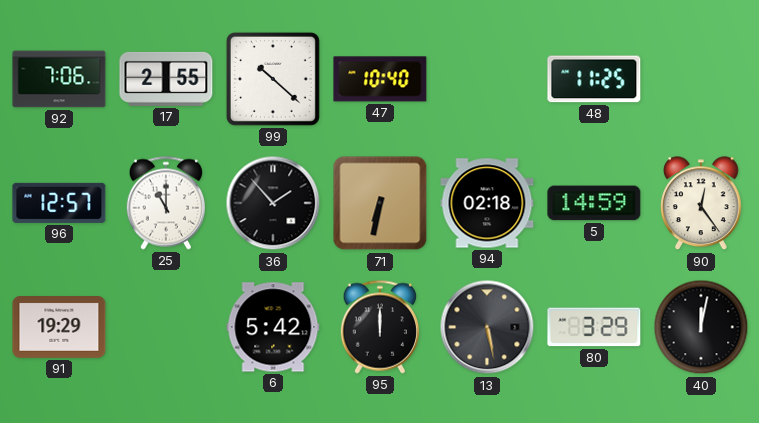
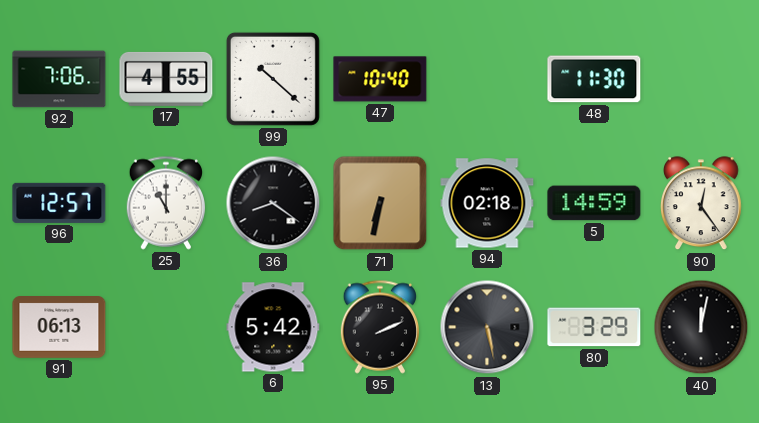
17: 2:55 -> 4:55 (166, 79)
48: 11:25 -> 11:30 (594, 79)
36: 1:53 -> 8:21 (273, 203)
91: 19:29 -> 06:13 (59, 328)
95: 12:00 -> 2:11 (379, 327)
